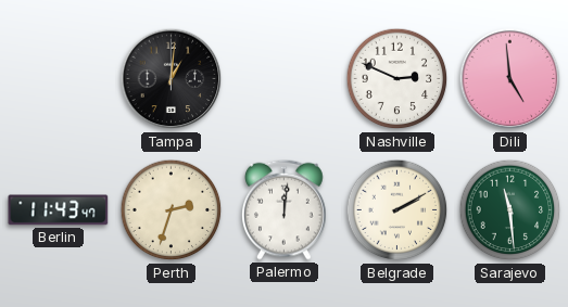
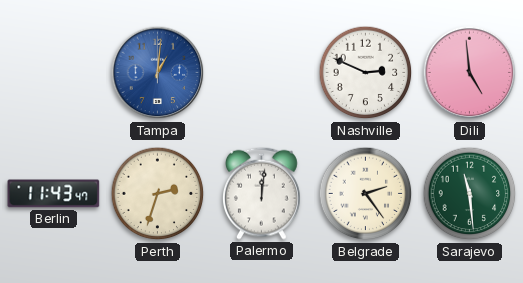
Tampa dial: black -> blue (158, 73)
Belgrade: 2:10 -> 2:24 (366, 194)
